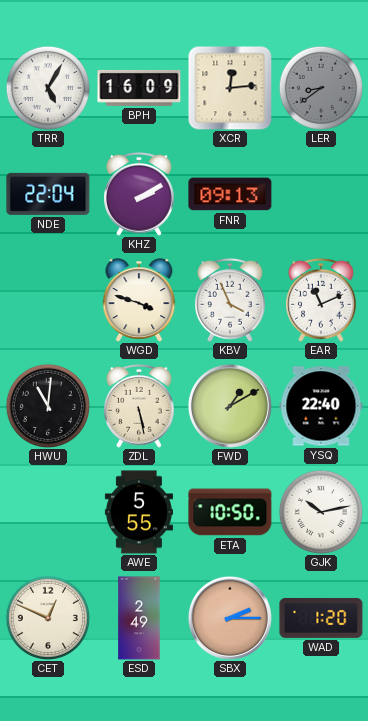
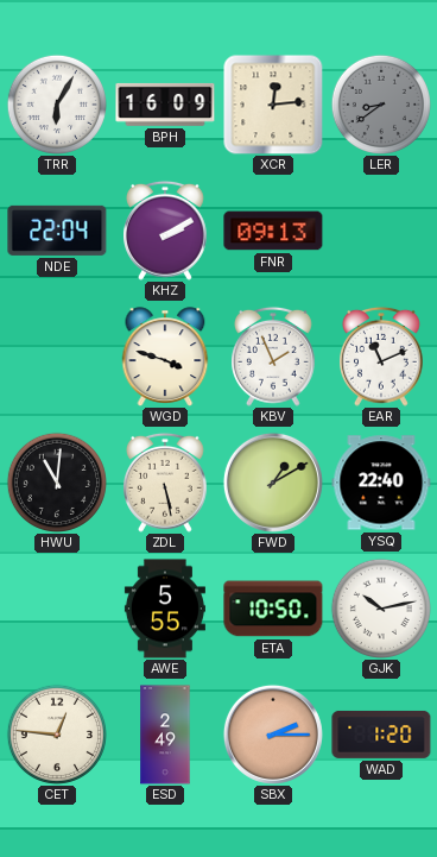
TRR: 5:05 -> 6:05 (57, 105)
KBV: 3:56 -> 1:56 (274, 357)
CET: 12:49 -> 12:46 (57, 735)
